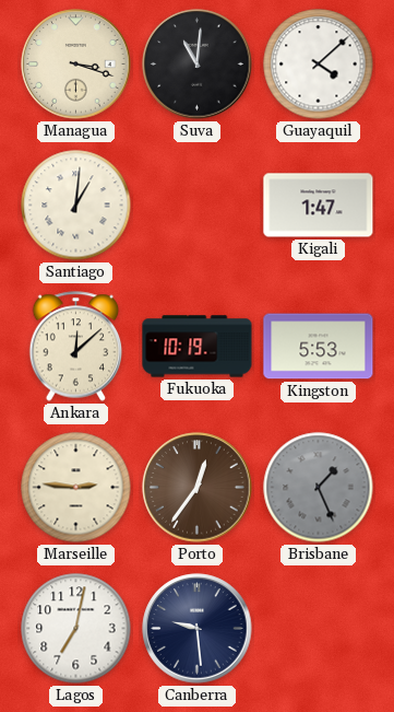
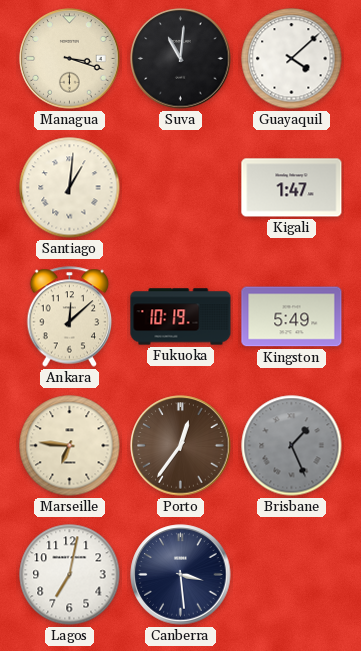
Kingston: 5:53 -> 5:49 (292, 317)
Marseille: 2:46 -> 6:46 (70, 446)
Canberra: 9:29 -> 3:29 (181, 575)
